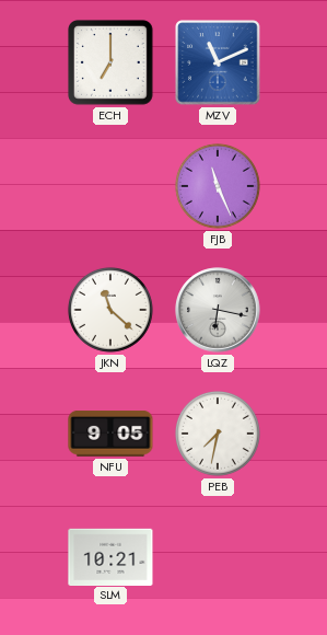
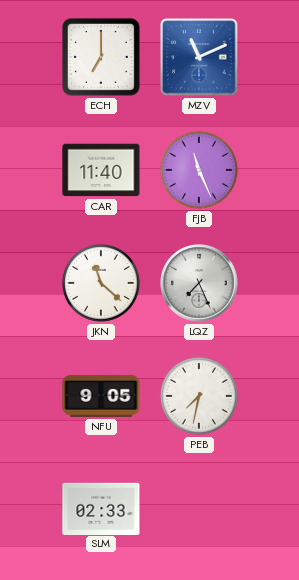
CAR: none -> 11:40 (101, 170)
LQZ: 6:17 -> 7:26 (199, 283)
SLM: 10:21 -> 02:33 (101, 508)
